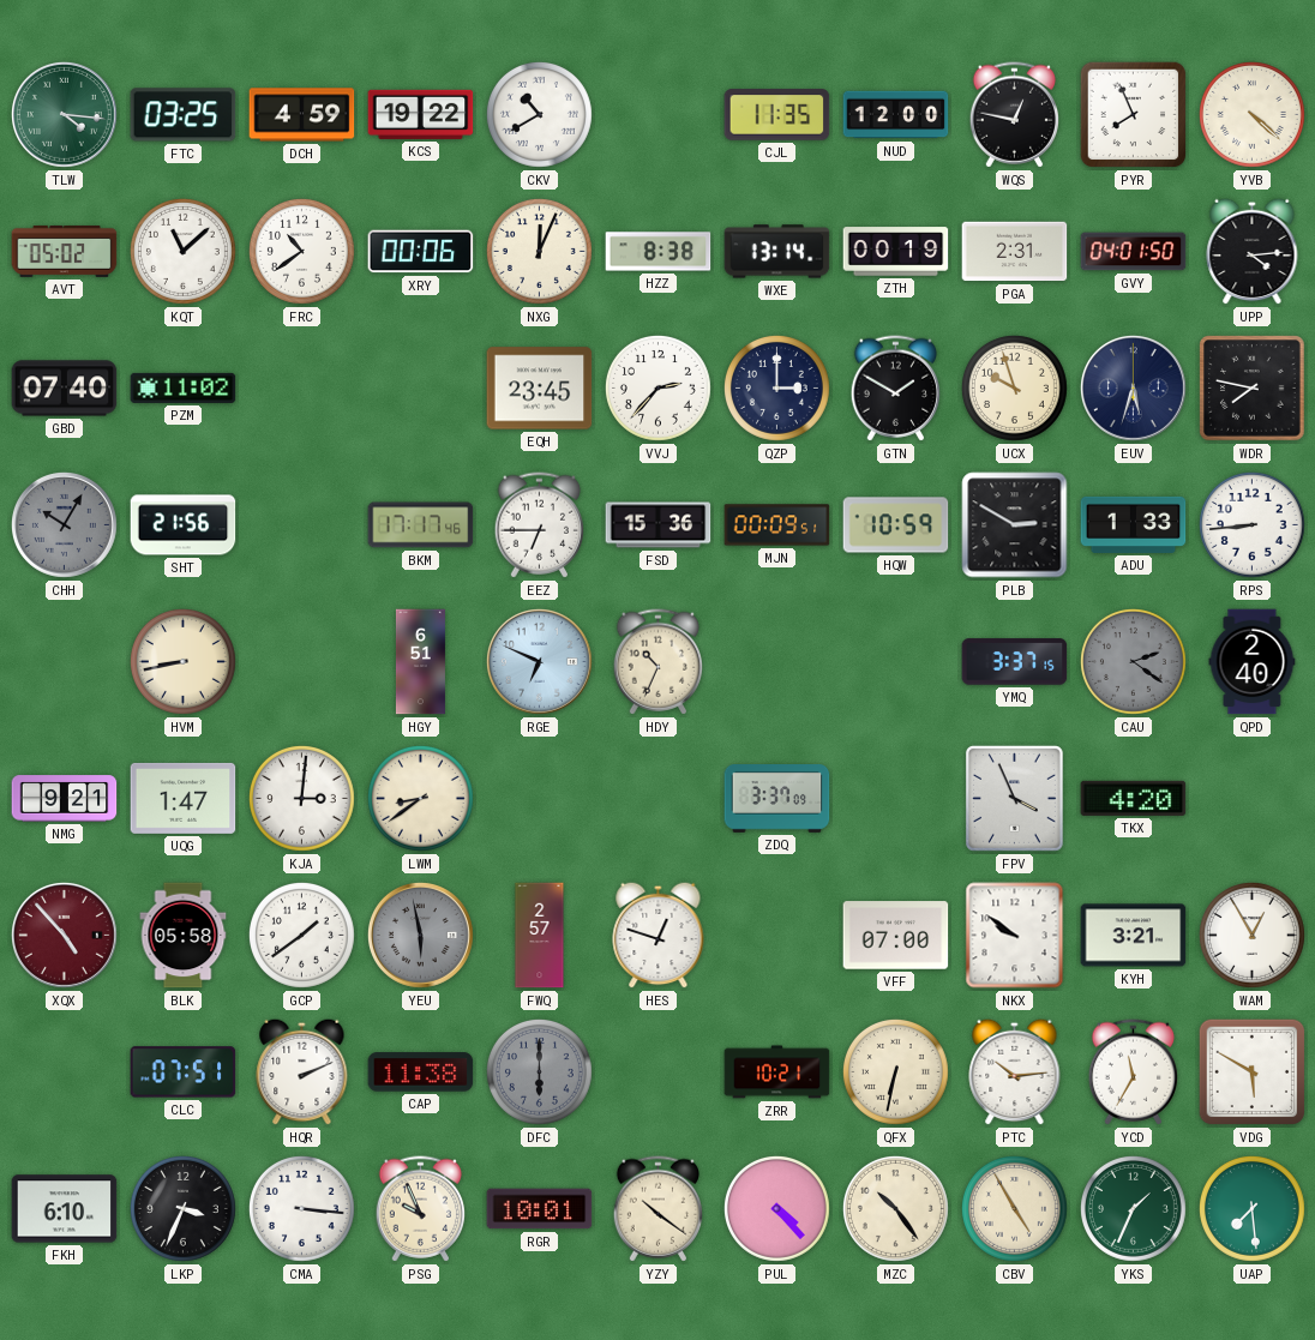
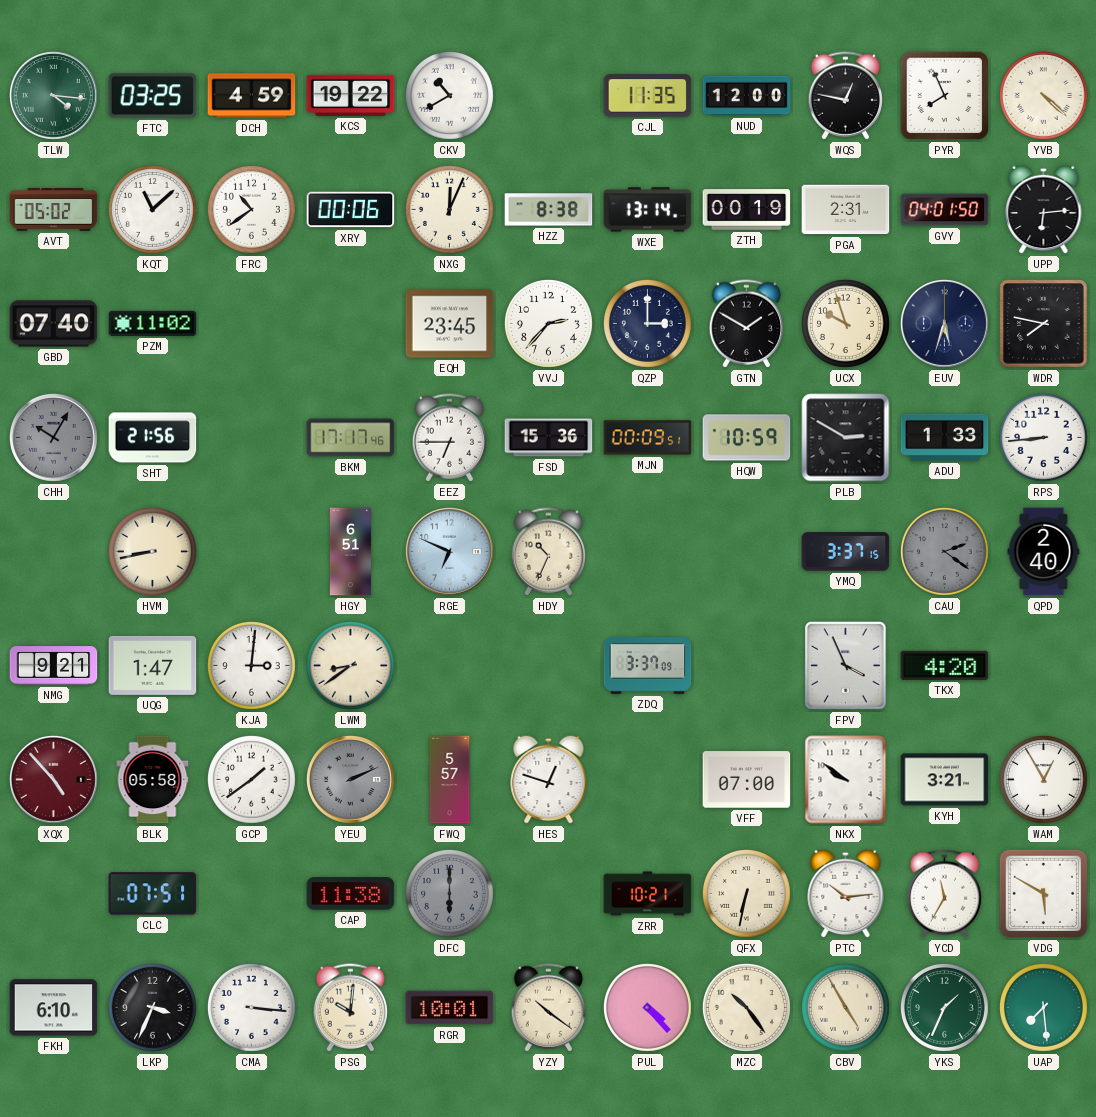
UPP: 4:14 -> 6:14 (1044, 209)
YEU: 5:58 -> 2:11 (350, 779)
FWQ: 2:57 -> 5:57 (450, 780)
HQR: 2:11 -> none (302, 1071)
PSG: 9:56 -> 10:01 (351, 1008)
